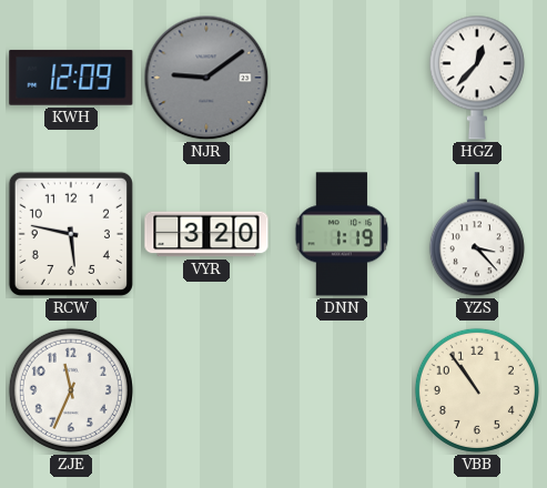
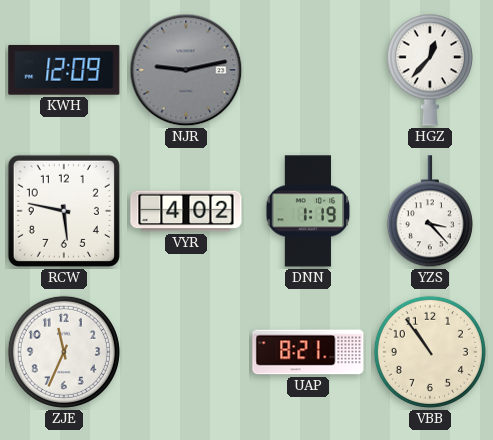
NJR: 9:09 -> 9:13 (186, 70)
VYR: 3:20 -> 4:02 (186, 211)
UAP: none -> 8:21 (308, 352)
